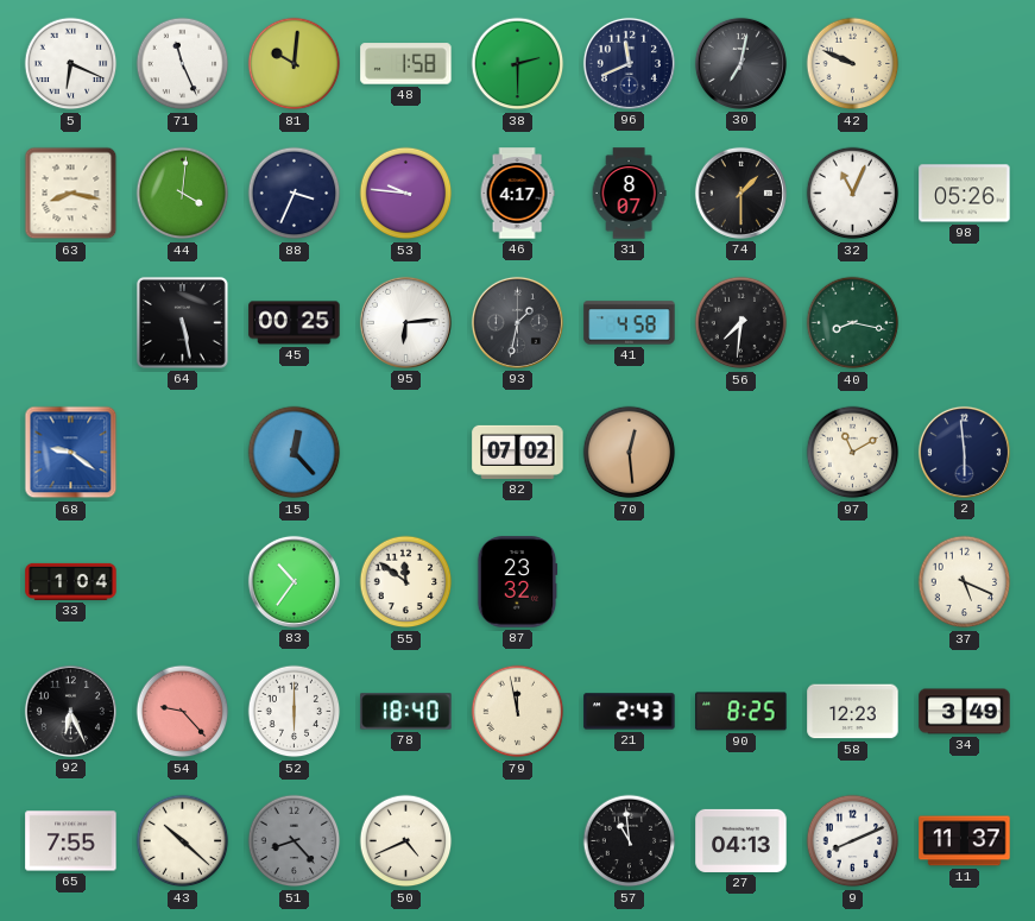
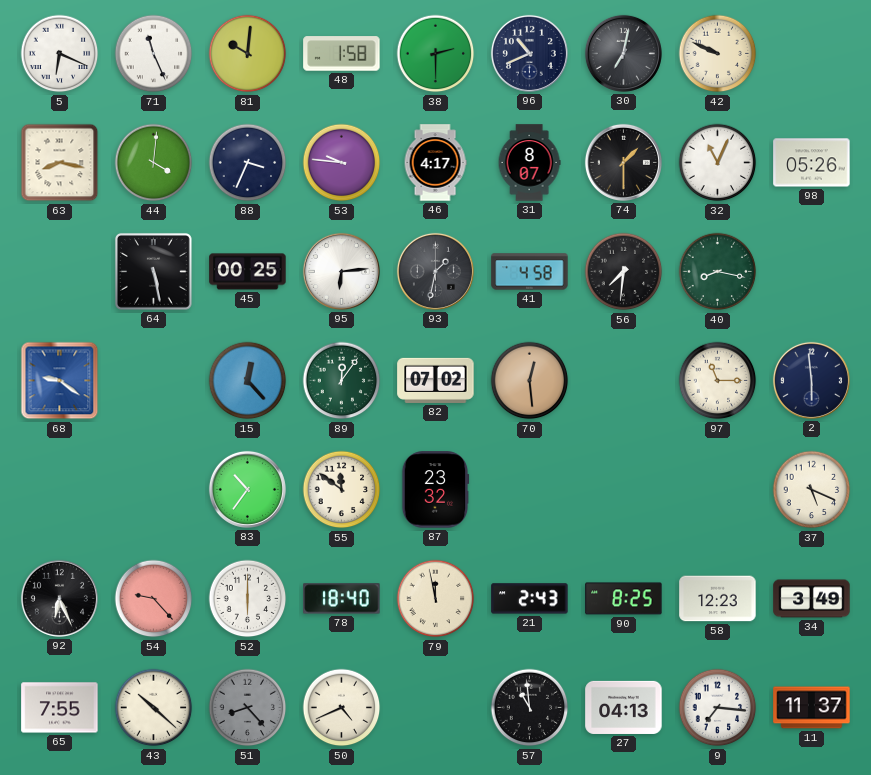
96: 11:41 -> 10:41 (529, 53)
89: none -> 12:06 (342, 381)
97: 11:10 -> 11:15 (718, 381)
33: 1:04 -> none (71, 581)
9: 8:11 -> 7:16 (718, 708)
